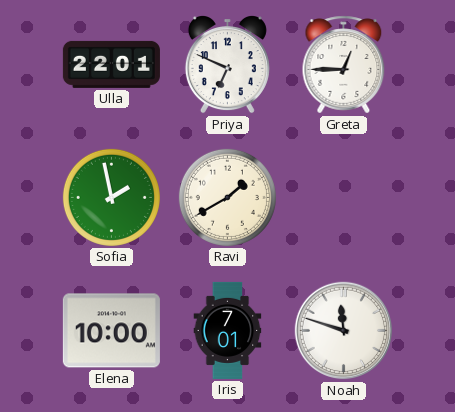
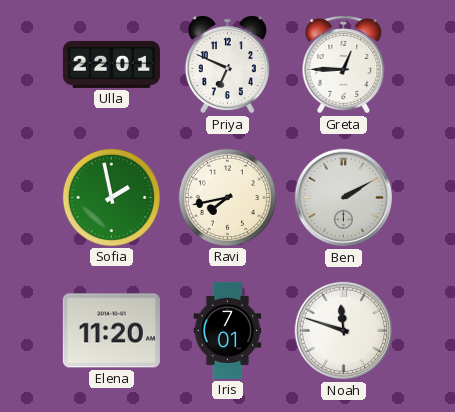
Ravi: 1:40 -> 7:43 (227, 197)
Ben: none -> 2:10 (344, 198)
Elena: 10:00 -> 11:20 (111, 331)
